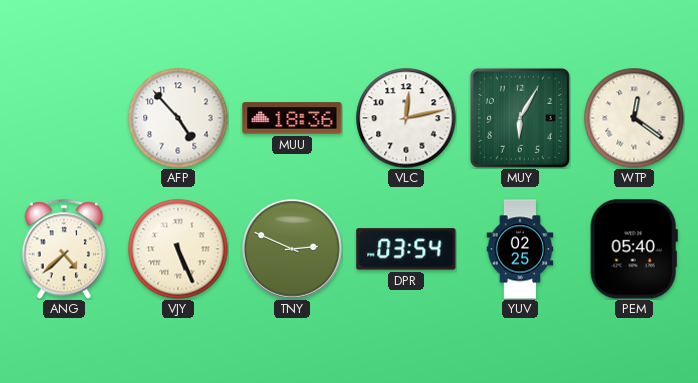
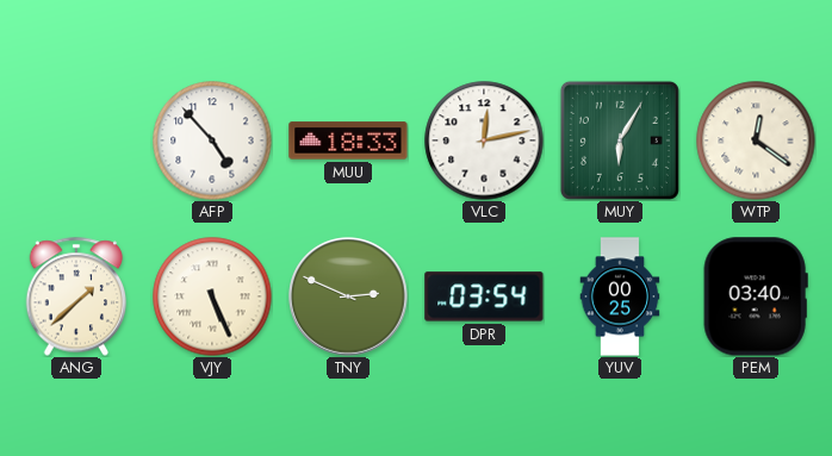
MUU: 18:36 -> 18:33 (348, 140)
ANG: 4:38 -> 1:38 (76, 296)
YUV: 02:25 -> 00:25 (620, 296)
PEM: 05:40 -> 03:40 (756, 296)
